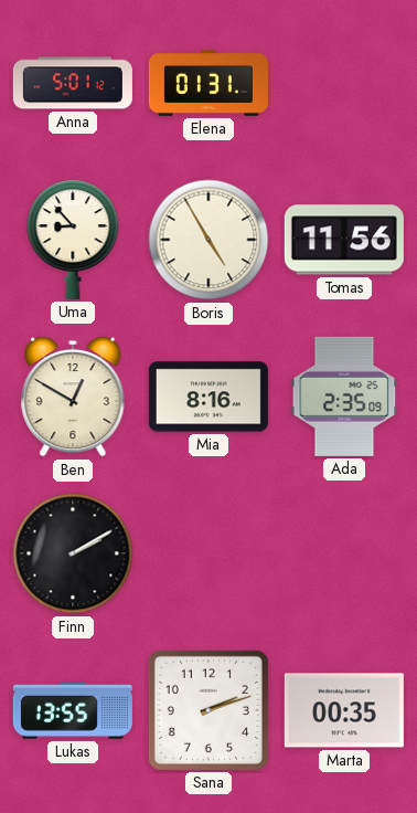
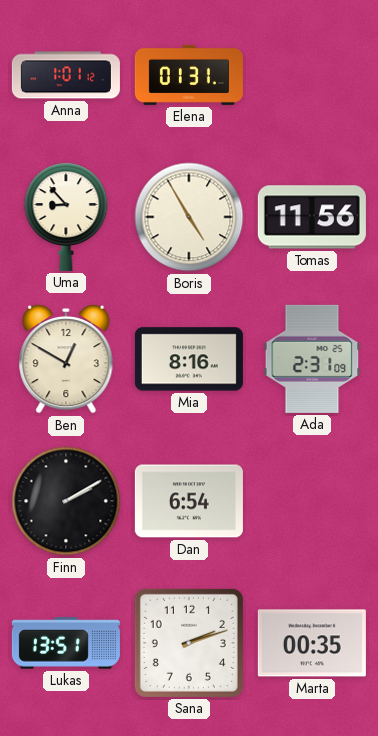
Anna: 5:01 -> 1:01 (66, 75)
Ada: 2:35 -> 2:31 (312, 359)
Dan: none -> 6:54 (189, 501)
Lukas: 13:55 -> 13:51 (66, 643)
